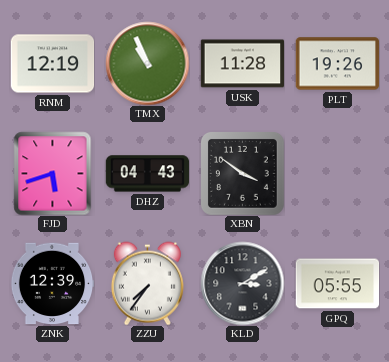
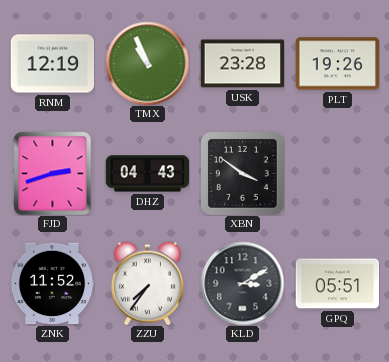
USK: 11:28 -> 23:28 (242, 64)
FJD: 5:42 -> 2:42 (53, 173)
ZNK: 12:39 -> 11:52 (52, 284)
GPQ: 05:55 -> 05:51 (337, 284)
